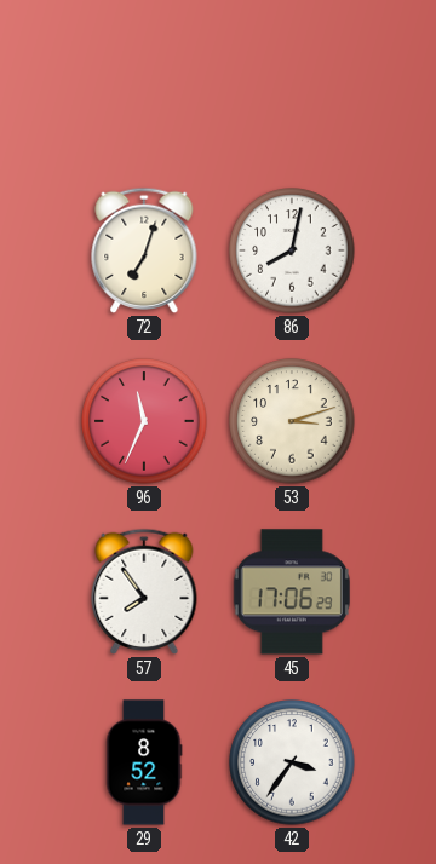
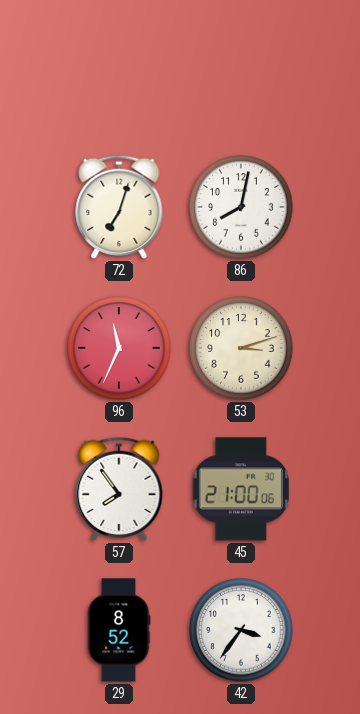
45: 17:06 -> 21:00 (241, 489)
